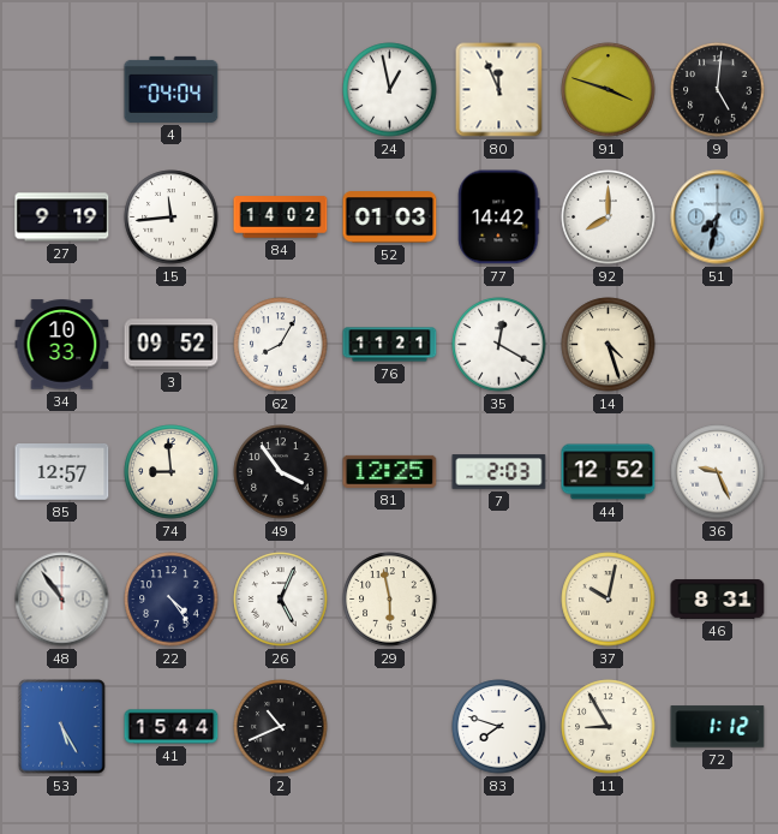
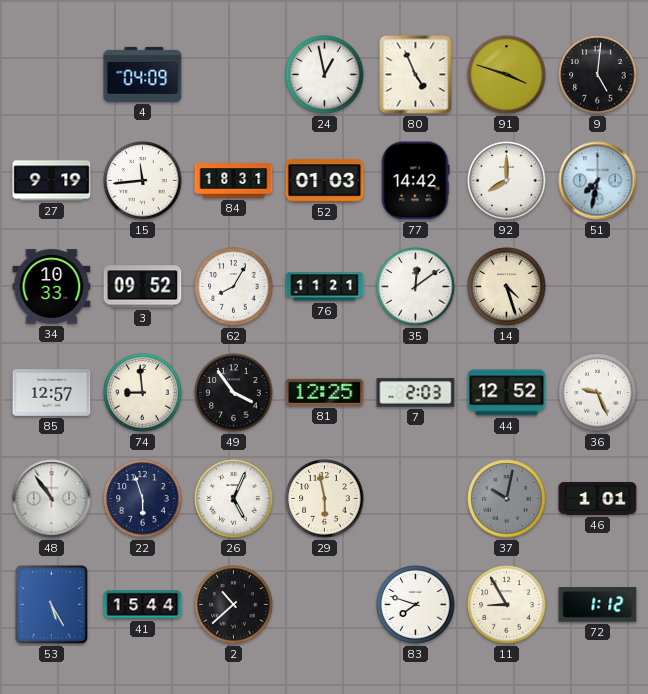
4: 04:04 -> 04:09 (143, 74)
80: 11:56 -> 4:56 (416, 75)
84: 14:02 -> 18:31 (234, 181)
35: 12:20 -> 12:09 (416, 287)
22: 4:24 -> 5:57 (143, 499)
37 dial: cream -> grey (507, 499)
46: 8:31 -> 1:01 (598, 499)
2: 10:41 -> 10:38 (234, 605)
